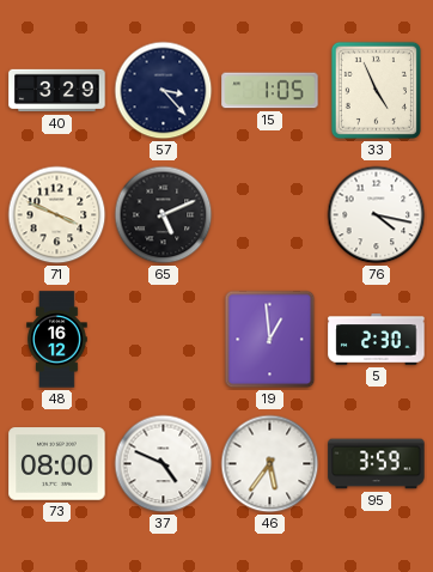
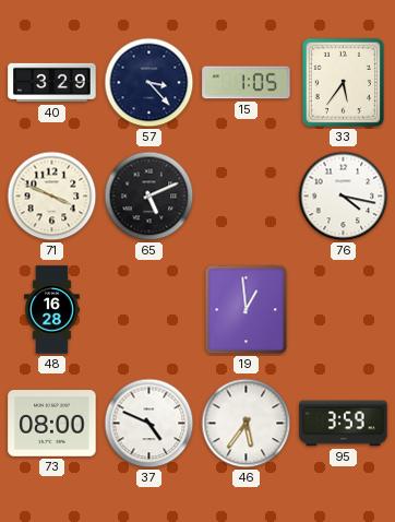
33: 4:56 -> 5:36 (343, 82)
48: 16:12 -> 16:28 (52, 310)
5: 2:30 -> none (377, 340)
